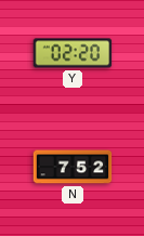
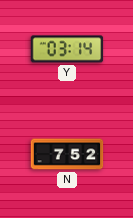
Y: 02:20 -> 03:14 (67, 49)
